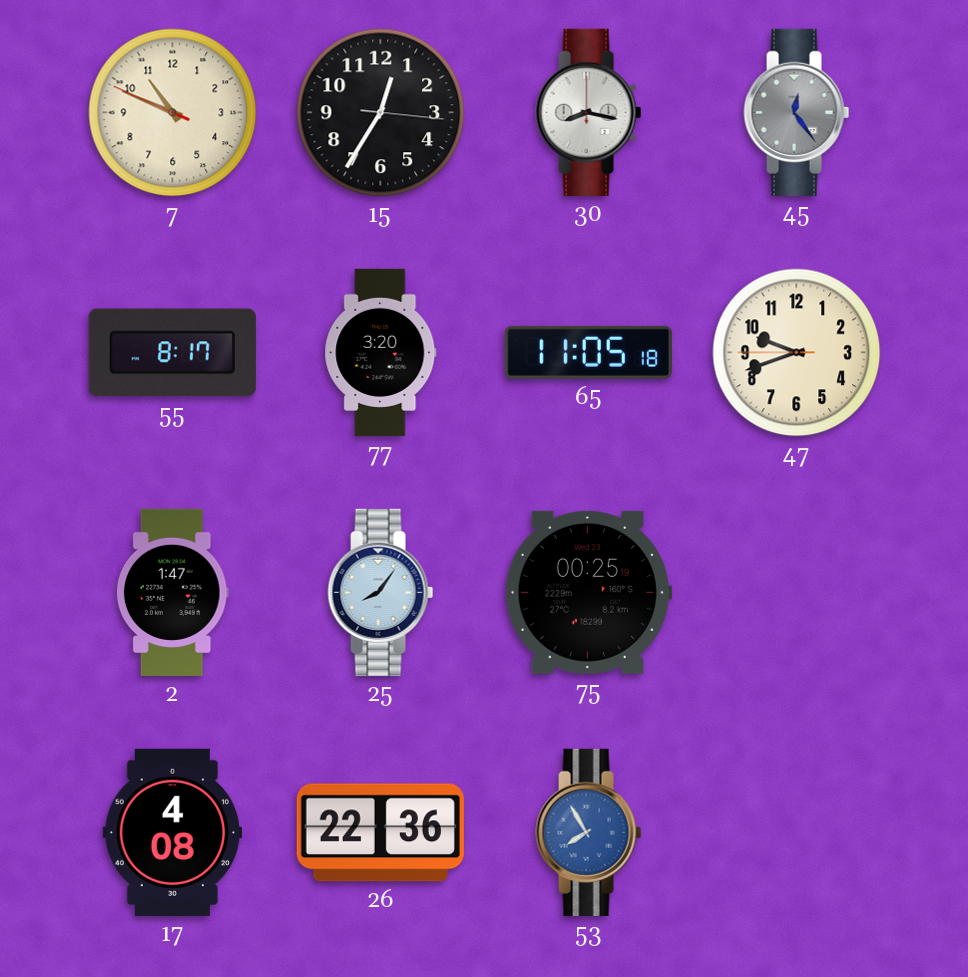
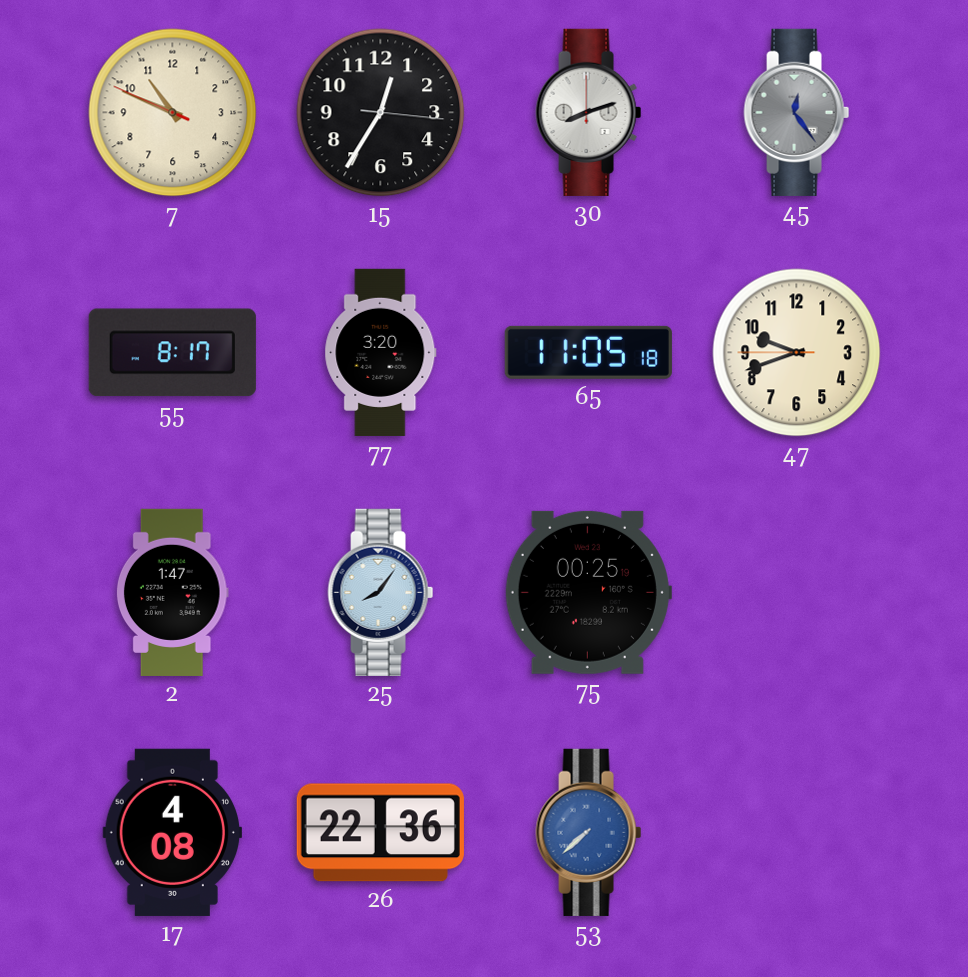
30: 8:17 -> 8:12 (589, 112)
53: 7:55 -> 7:38 (589, 832)
